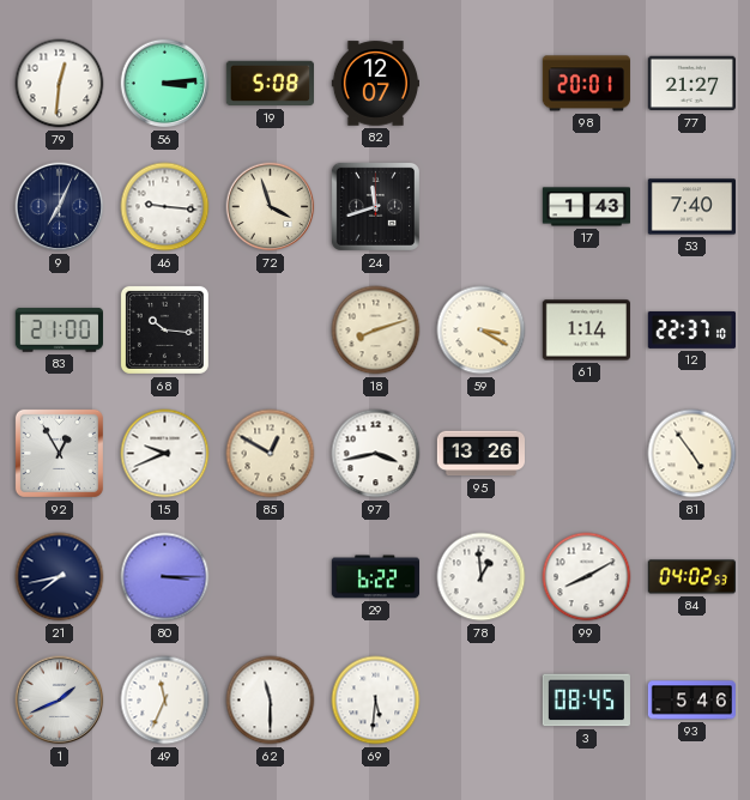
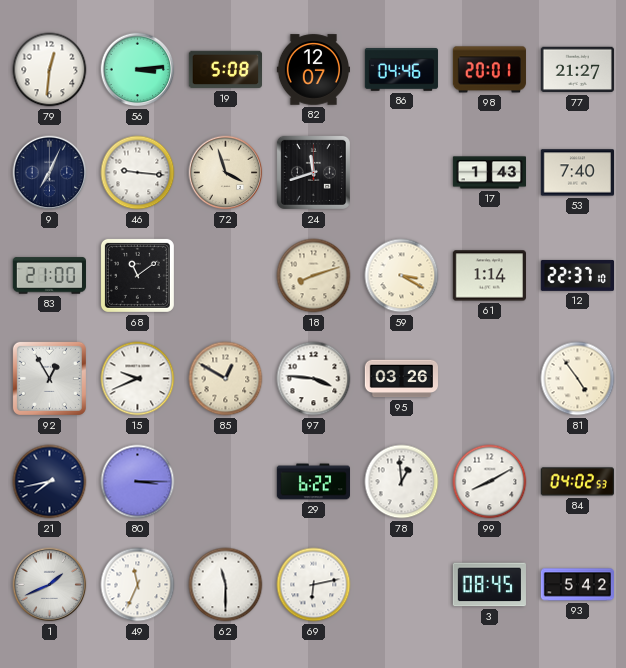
86: none -> 04:46 (401, 70)
68: 10:16 -> 11:09 (137, 275)
97: 3:43 -> 3:46 (314, 379)
95: 13:26 -> 03:26 (401, 379)
69: 5:31 -> 6:13 (314, 585)
93: 5:46 -> 5:42 (577, 585)
